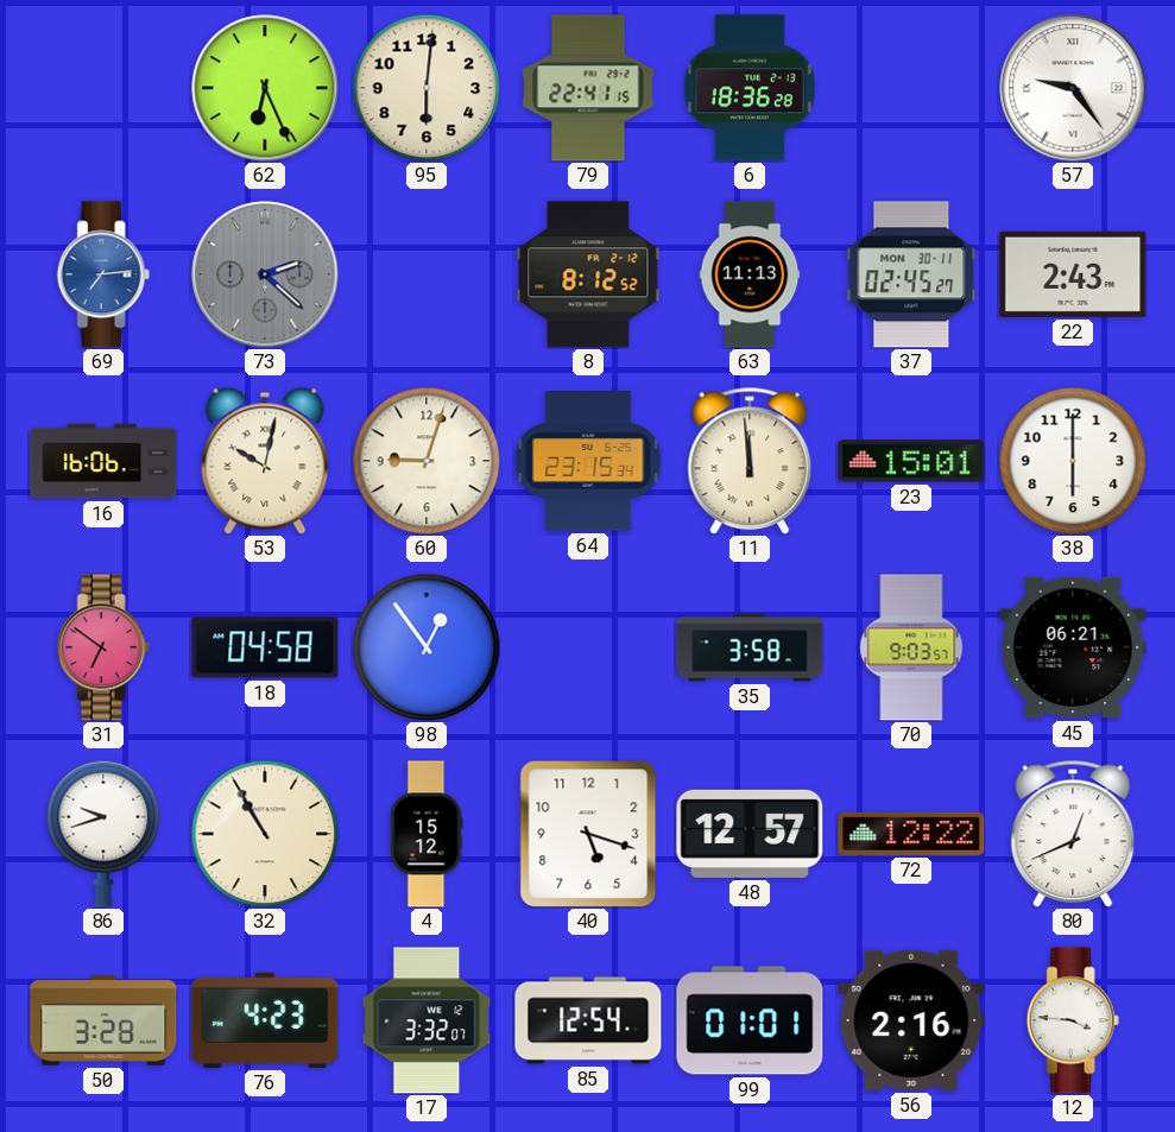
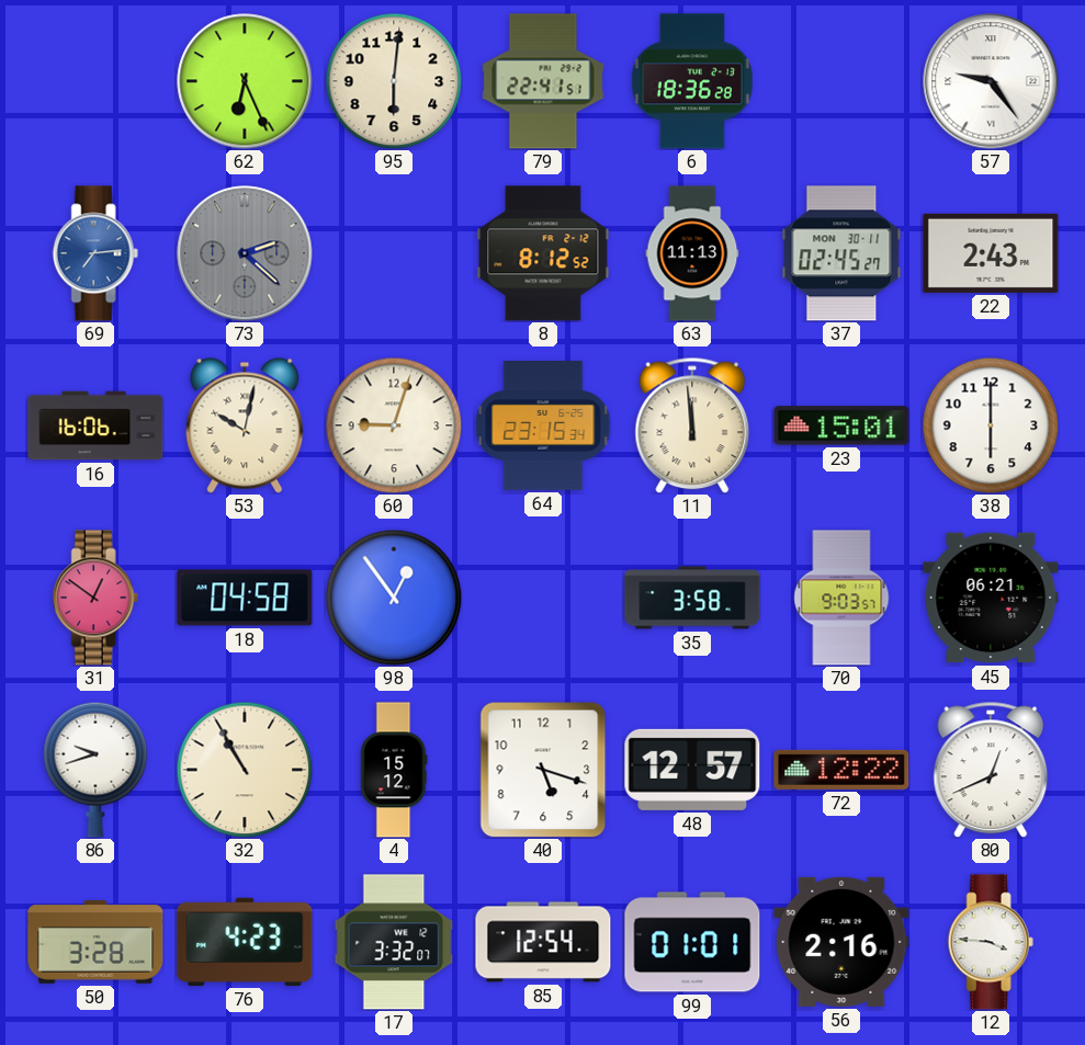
79: 22:41:15 -> 22:41:51 (543, 81)
31: 6:51 -> 12:51 (95, 598)
